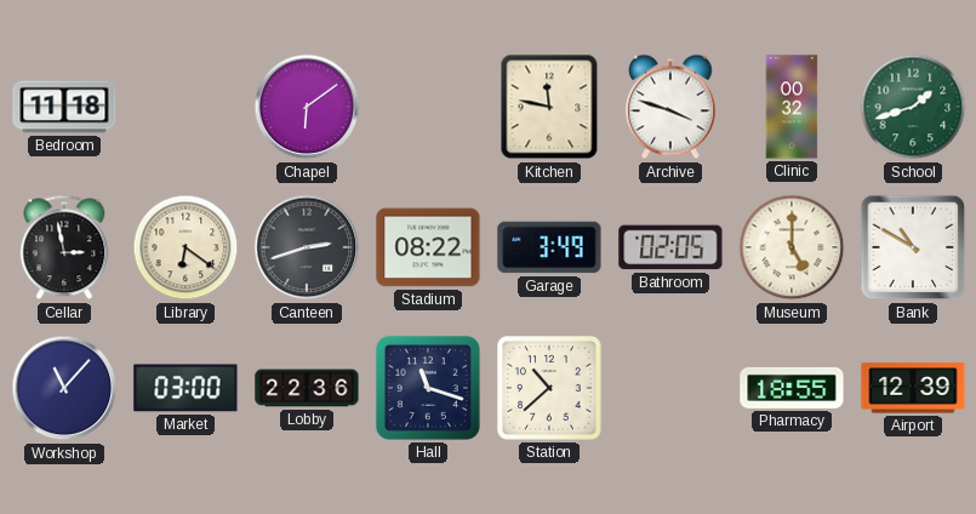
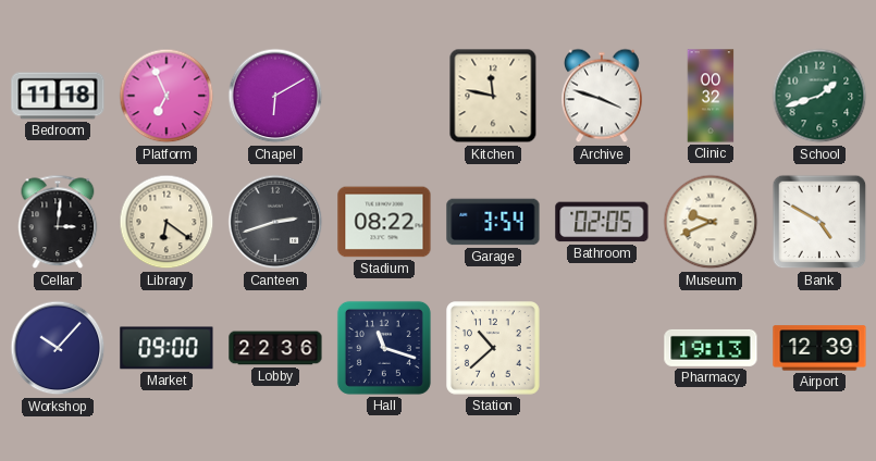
Platform: none -> 6:56 (166, 96)
Chapel: 6:09 -> 6:10 (275, 96)
Cellar: 2:58 -> 3:01 (58, 222)
Garage: 3:49 -> 3:54 (493, 222)
Museum: 5:00 -> 9:41 (711, 222)
Bank: 10:50 -> 4:50 (819, 222)
Workshop: 11:07 -> 10:07 (58, 348)
Market: 03:00 -> 09:00 (166, 348)
Pharmacy: 18:55 -> 19:13 (711, 348)
